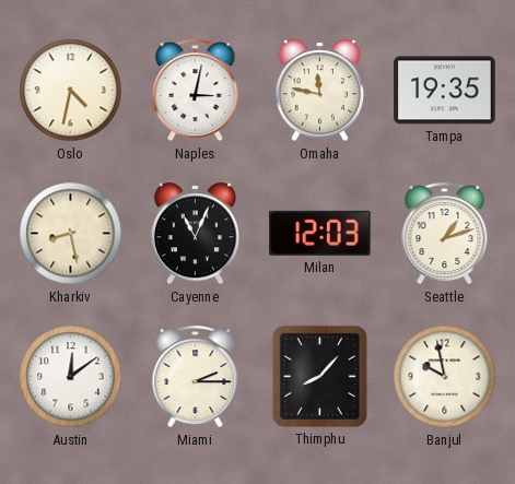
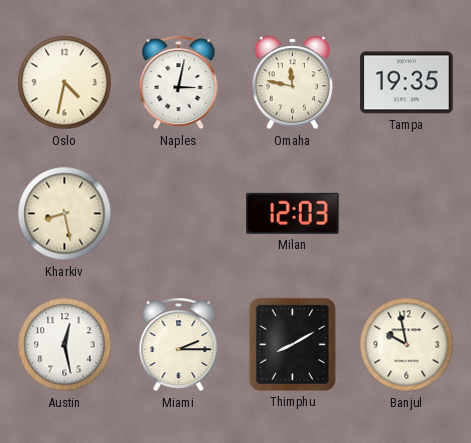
Cayenne: 11:04 -> none (195, 234)
Seattle: 1:12 -> none (445, 234)
Austin: 12:09 -> 12:28 (65, 345)
Thimphu: 8:07 -> 8:10 (292, 344)
